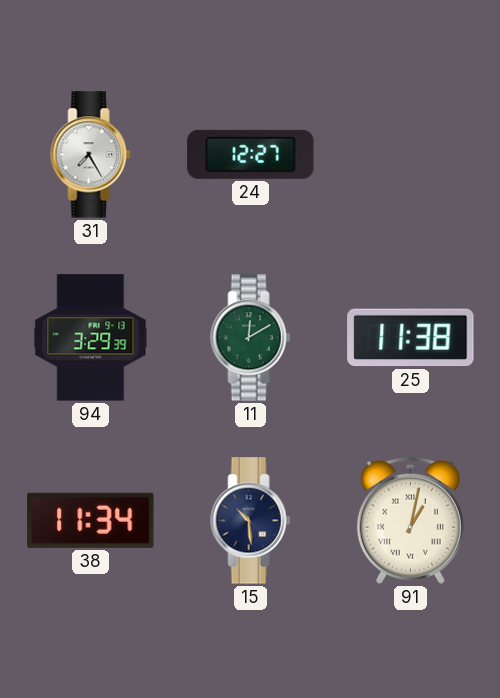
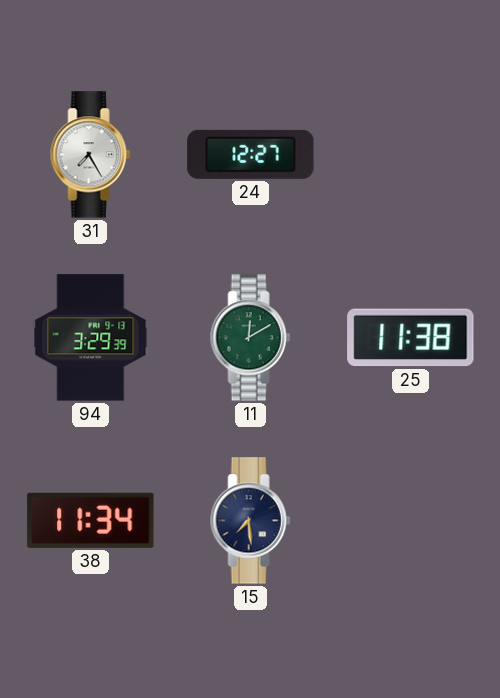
15: 10:29 -> 7:29 (251, 521)
91: 1:02 -> none (410, 520)
